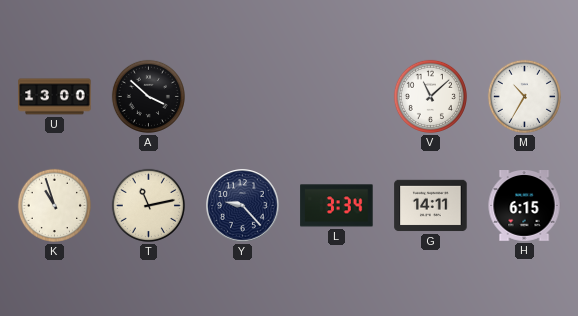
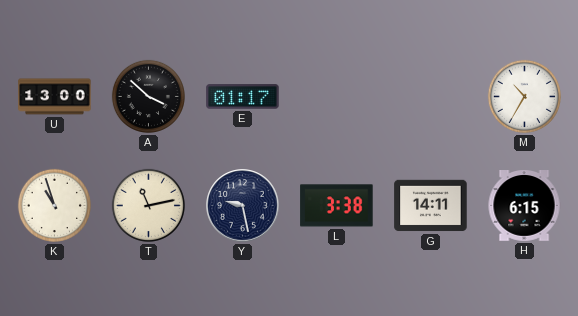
E: none -> 01:17 (243, 97)
V: 11:08 -> none (430, 96)
Y: 9:23 -> 9:28 (243, 206)
L: 3:34 -> 3:38 (337, 206)
